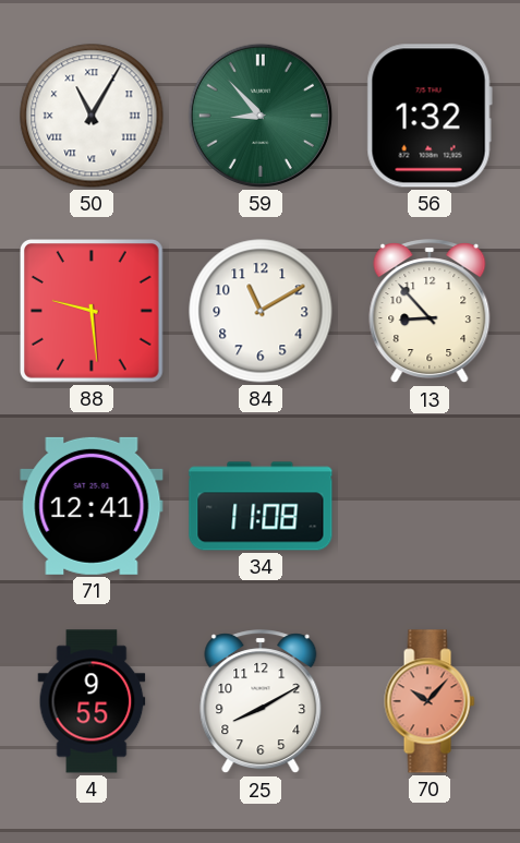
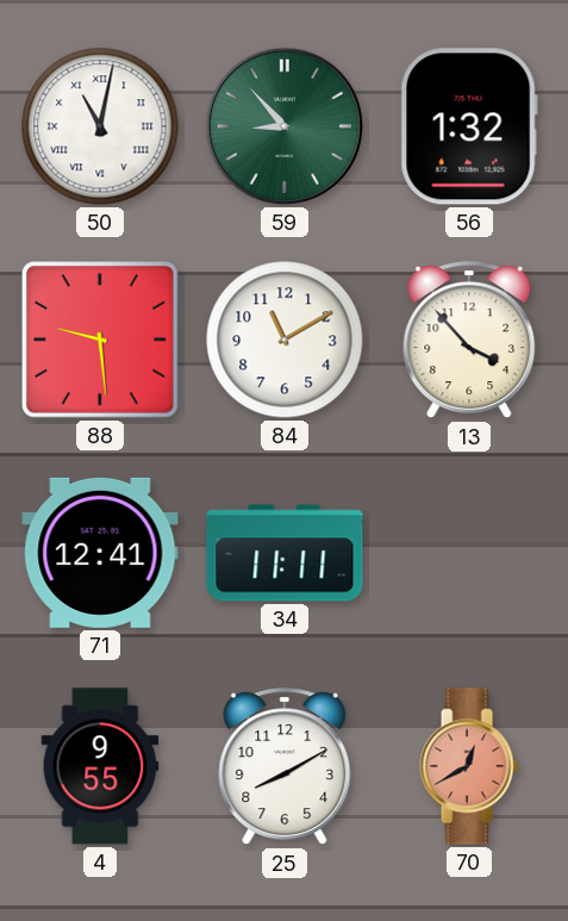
50: 11:05 -> 11:02 (100, 126)
13: 8:53 -> 3:53 (469, 341)
34: 11:08 -> 11:11 (285, 553)
70: 10:07 -> 12:40 (469, 766)
